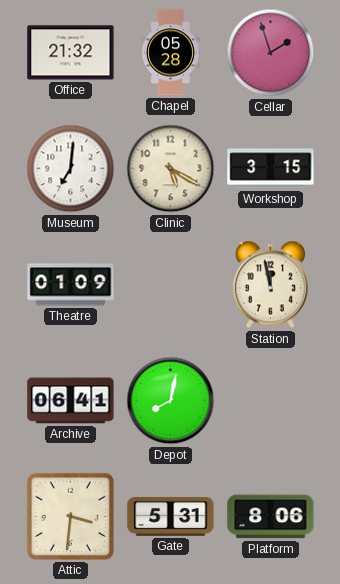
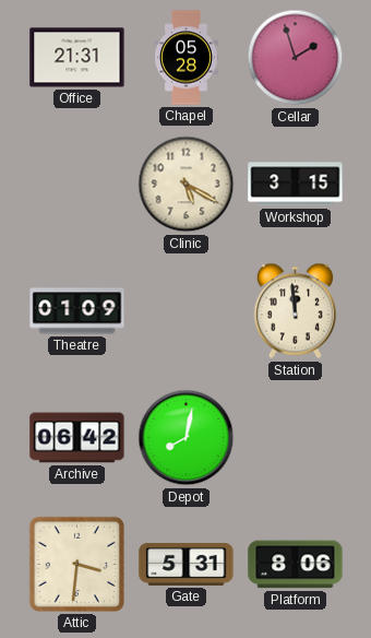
Office: 21:32 -> 21:31 (77, 58)
Museum: 7:01 -> none (71, 169)
Station: 11:58 -> 11:59 (295, 311)
Archive: 06:41 -> 06:42 (77, 438)
